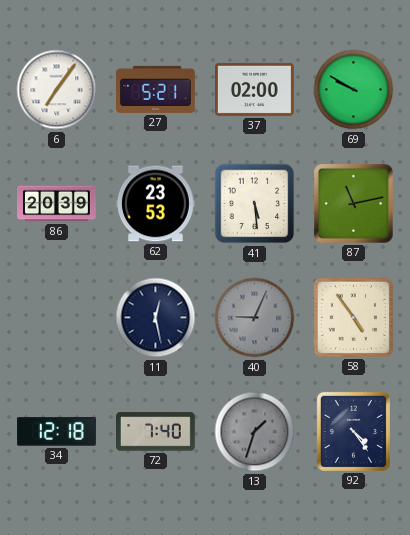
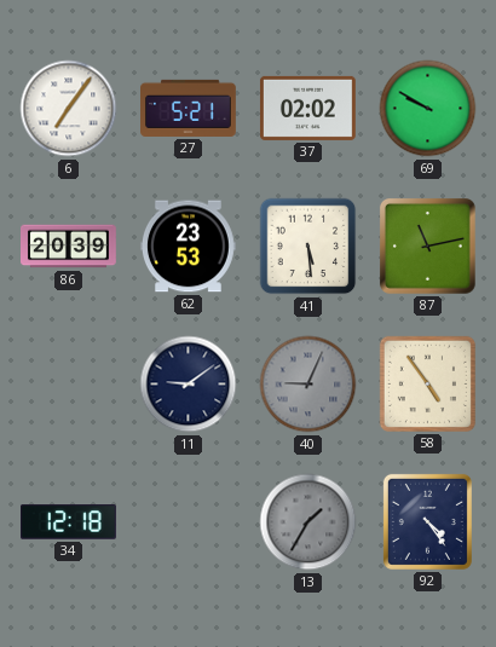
37: 02:00 -> 02:02 (308, 108)
11: 12:28 -> 9:09 (189, 385)
72: 7:40 -> none (156, 432)
13: 1:33 -> 1:35 (308, 522)
